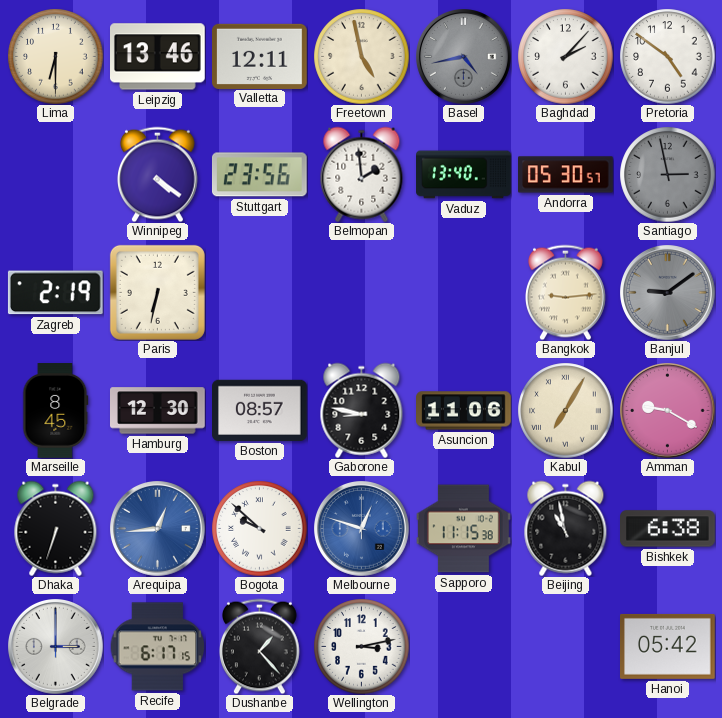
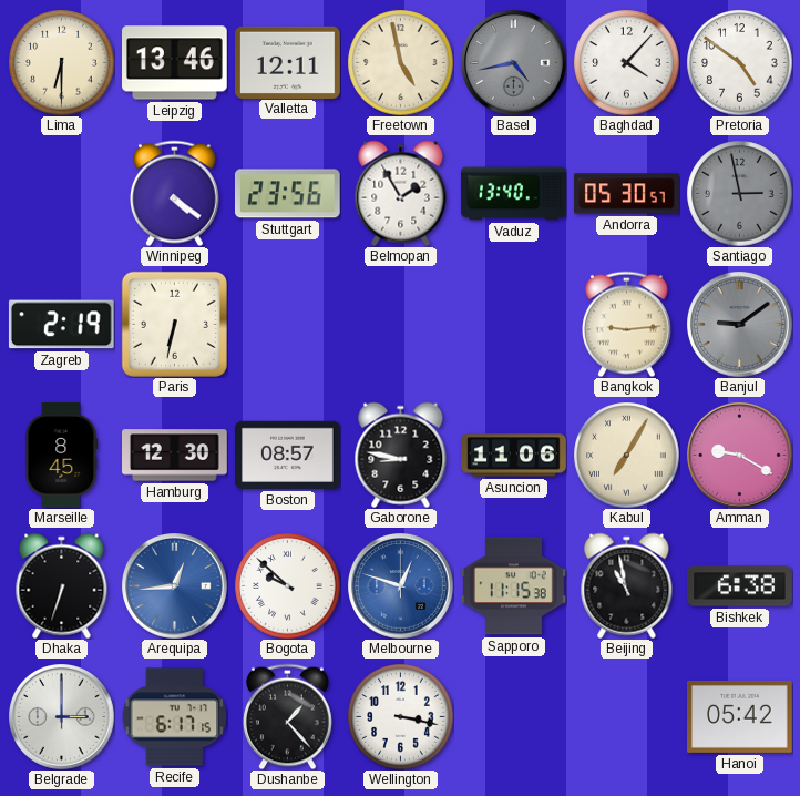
Baghdad: 2:07 -> 4:07 (626, 62)
Belmopan: 1:59 -> 1:55 (401, 193)
Wellington: 3:13 -> 3:17 (400, 716)
